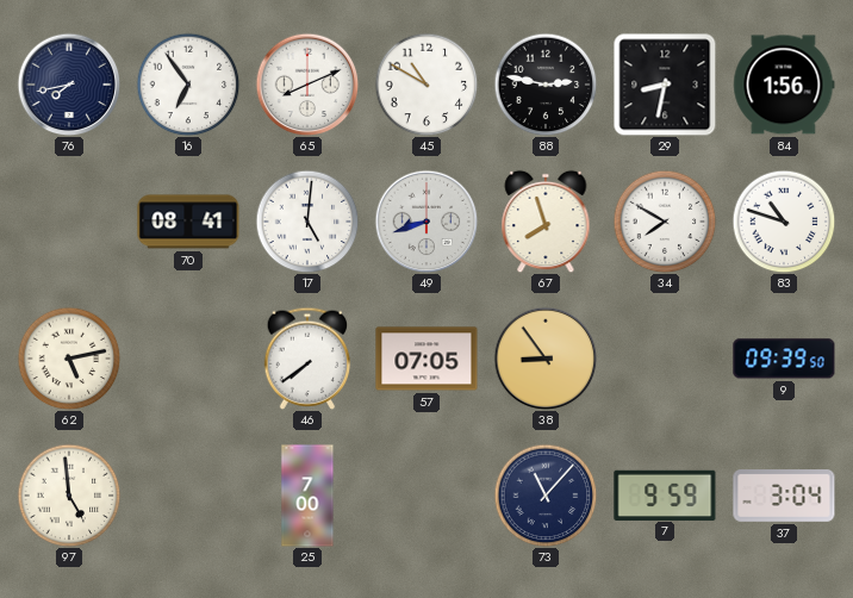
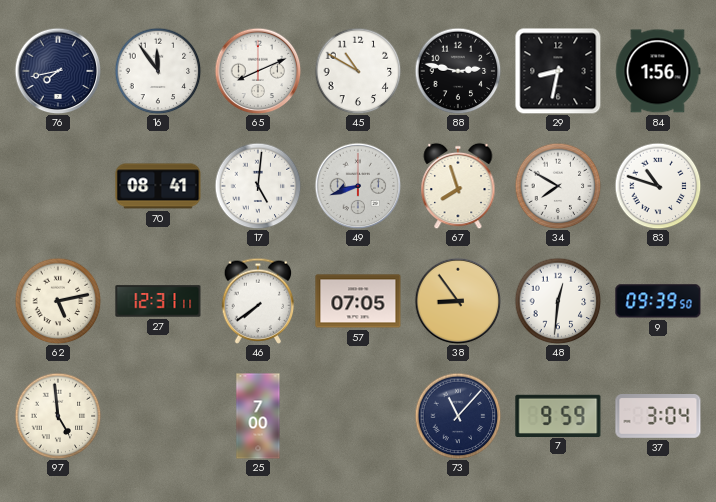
16: 6:54 -> 11:54 (158, 71)
27: none -> 12:31 (158, 301)
48: none -> 12:31 (558, 301)
